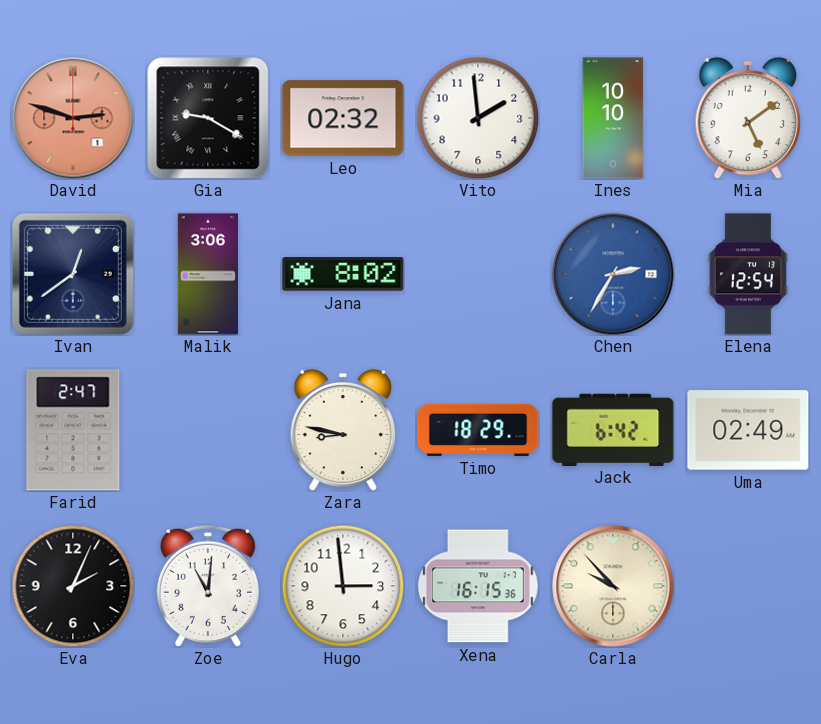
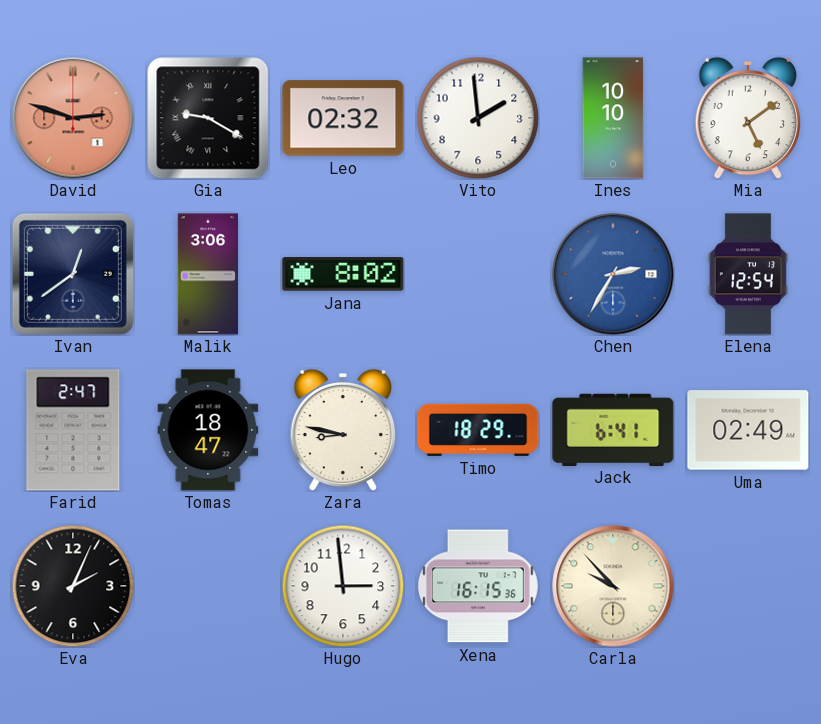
Tomas: none -> 18:47 (208, 430)
Jack: 6:42 -> 6:41 (613, 429)
Zoe: 11:01 -> none (208, 586)
